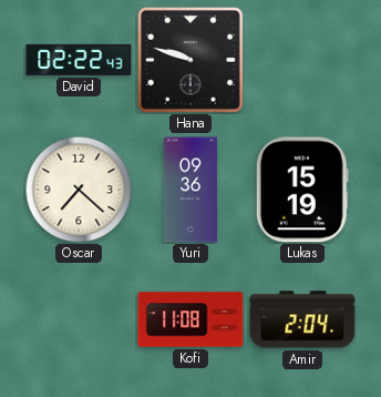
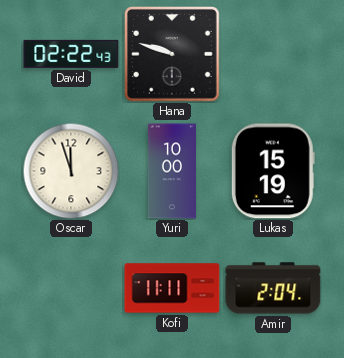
Oscar: 7:22 -> 11:57 (71, 171)
Yuri: 09:36 -> 10:00 (172, 171)
Kofi: 11:08 -> 11:11 (172, 288)
